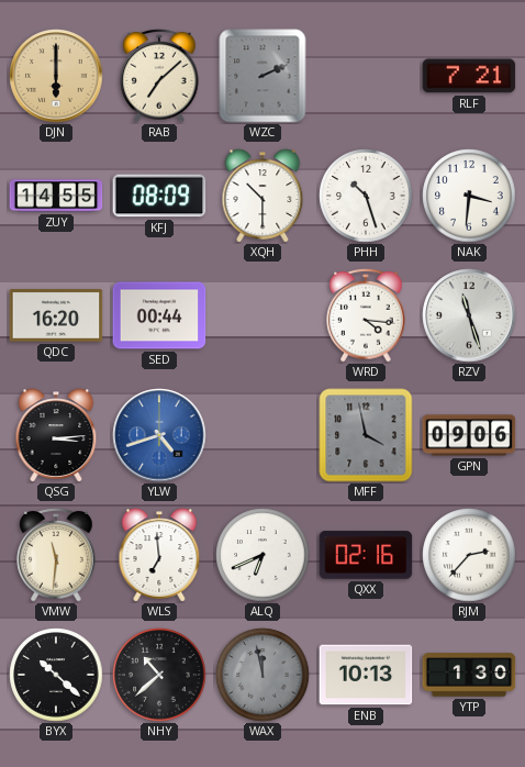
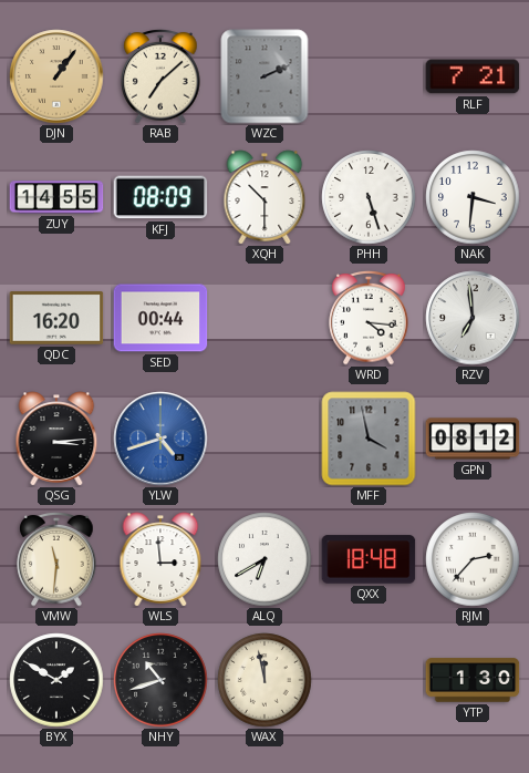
DJN: 6:00 -> 1:06 (56, 76)
PHH: 10:27 -> 5:27 (369, 197)
RZV: 11:27 -> 6:59 (473, 318)
GPN: 09:06 -> 08:12 (473, 439)
WLS: 6:59 -> 2:59 (160, 559)
ALQ: 6:41 -> 6:40 (264, 559)
QXX: 02:16 -> 18:48 (369, 559)
BYX: 10:22 -> 1:50 (56, 680)
NHY: 10:38 -> 10:42 (160, 680)
WAX dial: grey -> cream (264, 680)
ENB: 10:13 -> none (366, 675)
